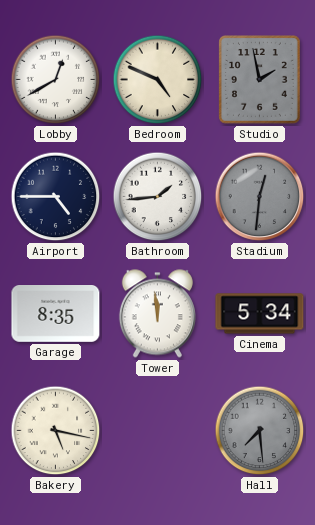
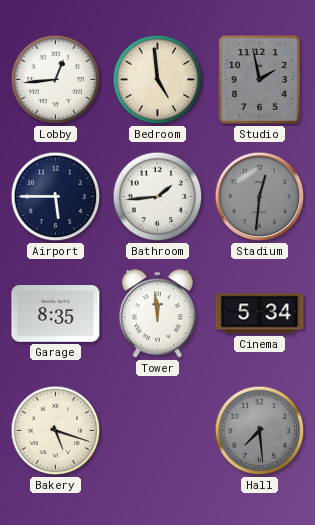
Lobby: 12:40 -> 12:44 (56, 80)
Bedroom: 4:49 -> 4:59 (158, 80)
Airport: 4:45 -> 5:45 (56, 197)
Bakery: 5:17 -> 5:18 (56, 431)
